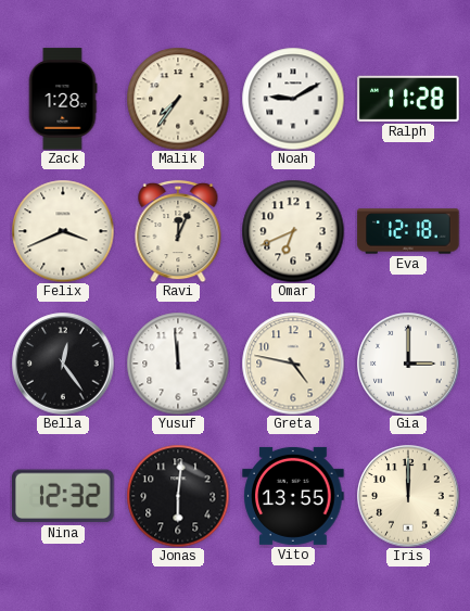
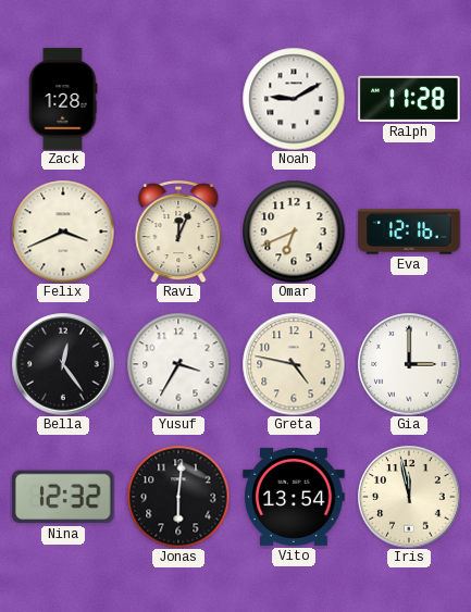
Malik: 7:36 -> none (178, 99)
Eva: 12:18 -> 12:16 (409, 232)
Yusuf: 11:59 -> 3:35 (178, 364)
Vito: 13:55 -> 13:54 (294, 497)
Iris: 12:00 -> 11:58 (409, 497)
